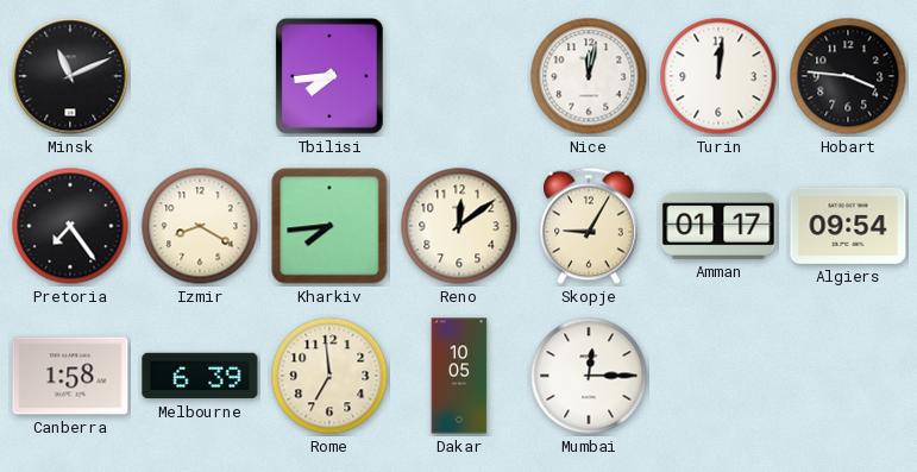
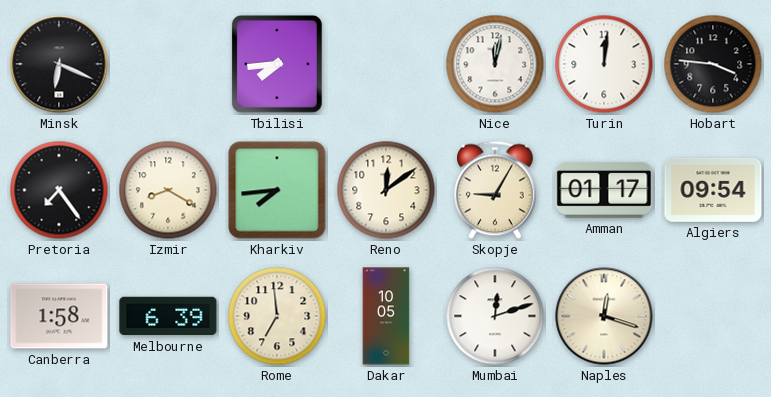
Minsk: 11:11 -> 6:19 (59, 64)
Mumbai: 12:15 -> 12:12 (495, 316)
Naples: none -> 12:18 (604, 316)
